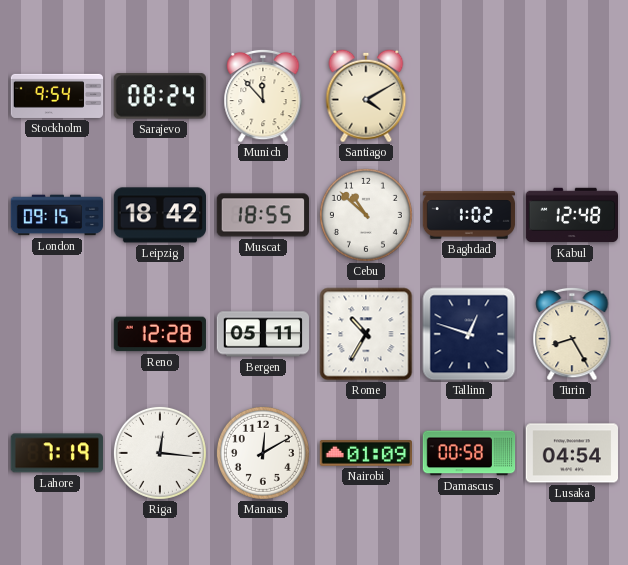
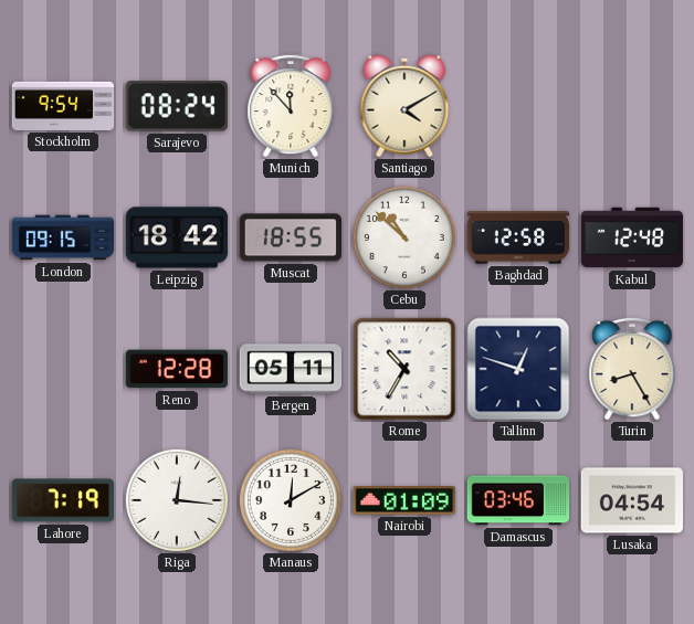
Baghdad: 1:02 -> 12:58 (518, 237)
Damascus: 00:58 -> 03:46 (518, 500)
